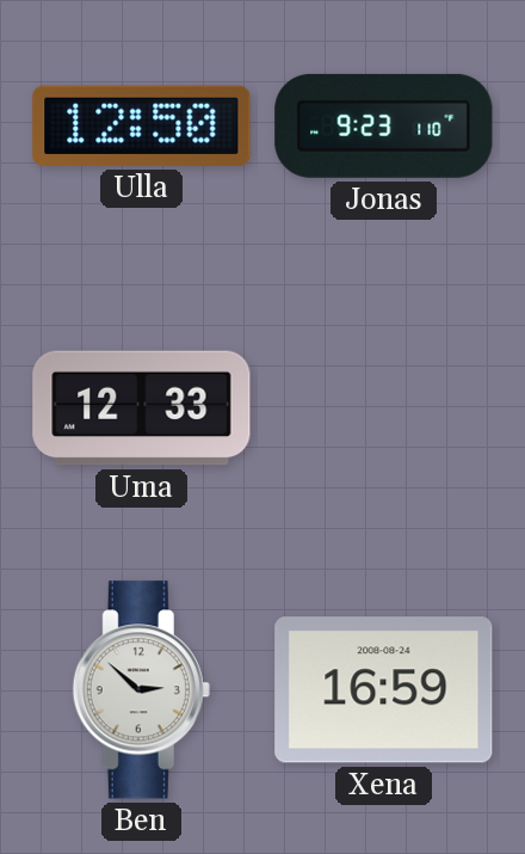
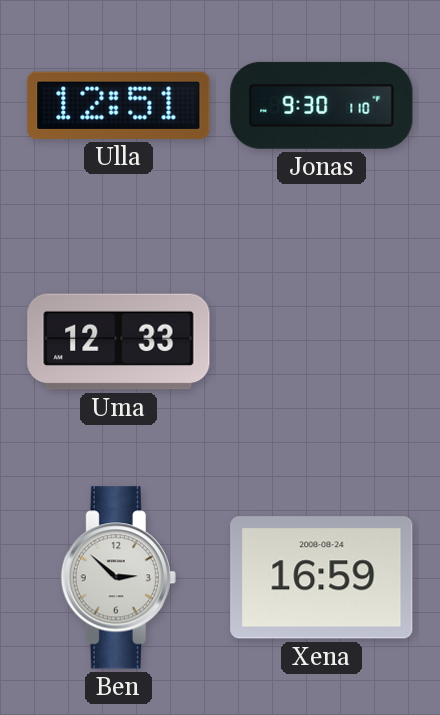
Ulla: 12:50 -> 12:51 (119, 105)
Jonas: 9:23 -> 9:30 (322, 105)
